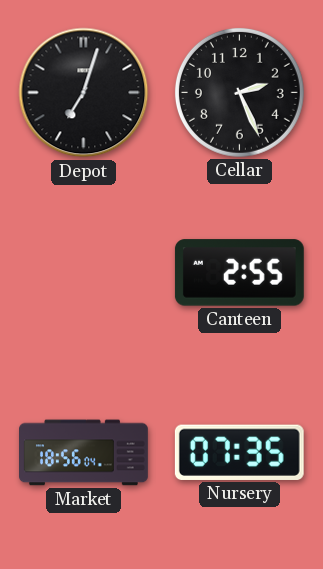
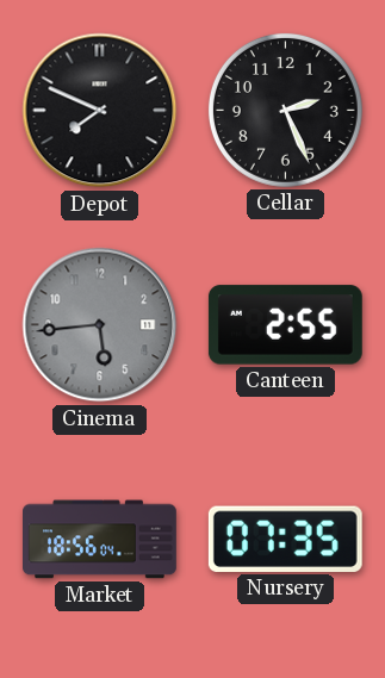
Depot: 7:03 -> 7:49 (100, 111)
Cinema: none -> 5:44 (100, 325)
